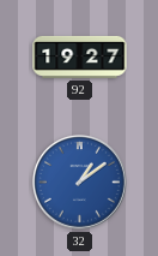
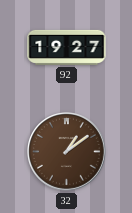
32 dial: blue -> brown (67, 152)
